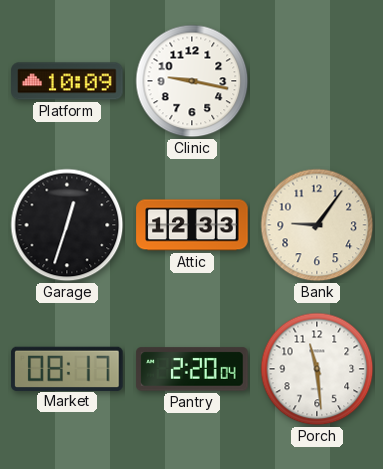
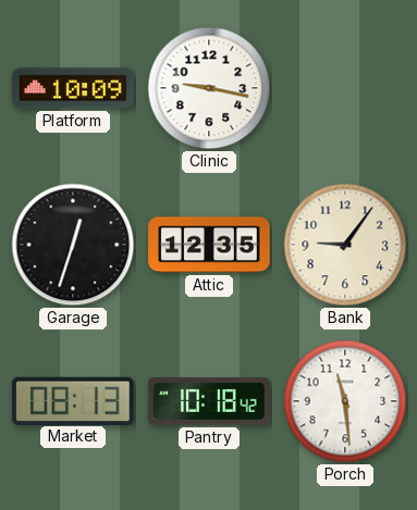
Attic: 12:33 -> 12:35 (209, 245)
Market: 08:17 -> 08:13 (73, 400)
Pantry: 2:20 -> 10:18 (209, 401)
